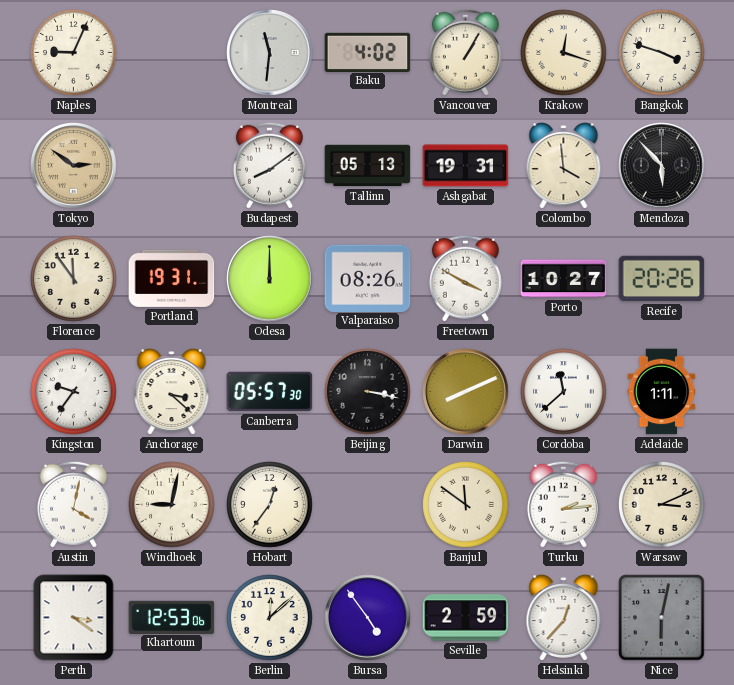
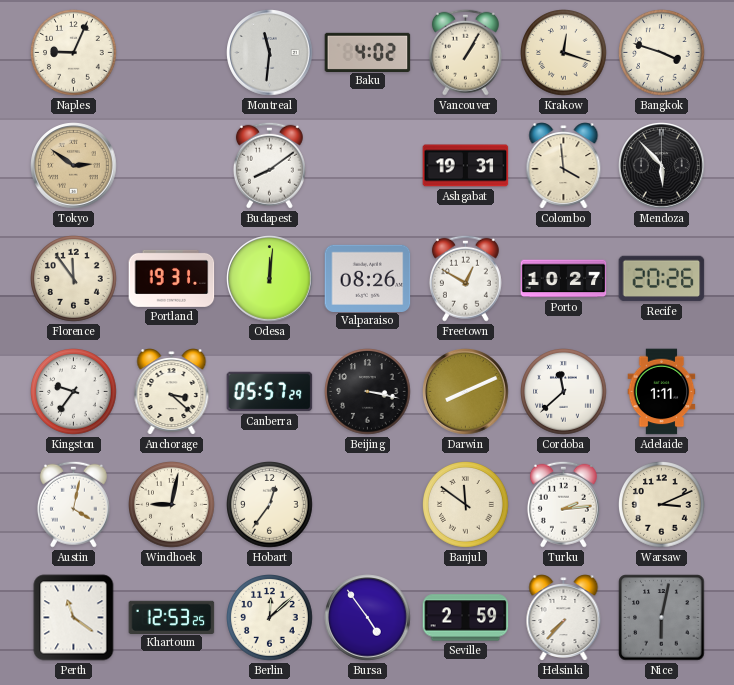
Tallinn: 05:13 -> none (368, 166)
Odesa: 12:00 -> 12:01 (270, 279)
Freetown: 3:50 -> 12:50 (465, 278)
Canberra: 05:57:30 -> 05:57:29 (270, 392)
Perth: 3:21 -> 11:21 (74, 618)
Khartoum: 12:53:06 -> 12:53:25 (172, 617)
Helsinki: 12:37 -> 7:37 (564, 618)
